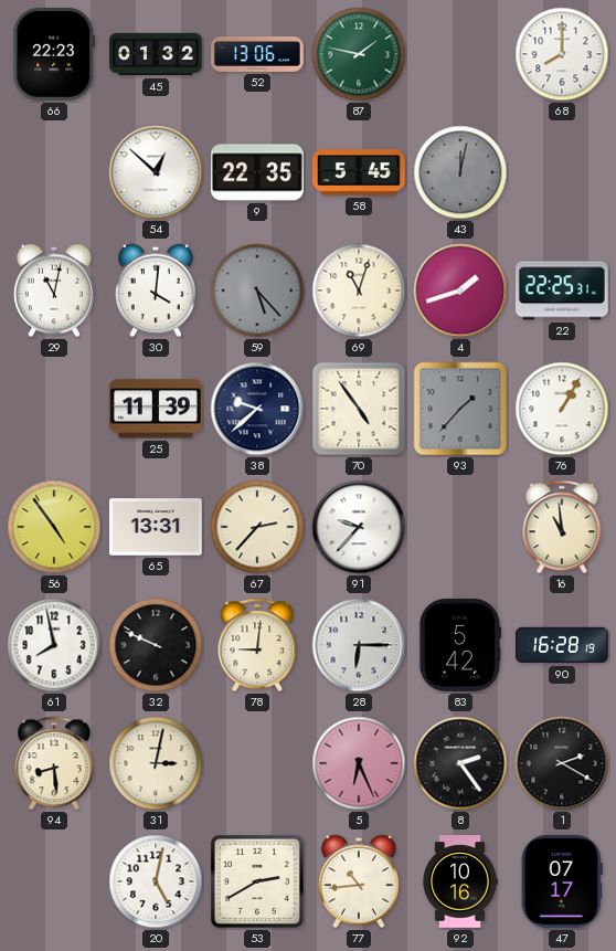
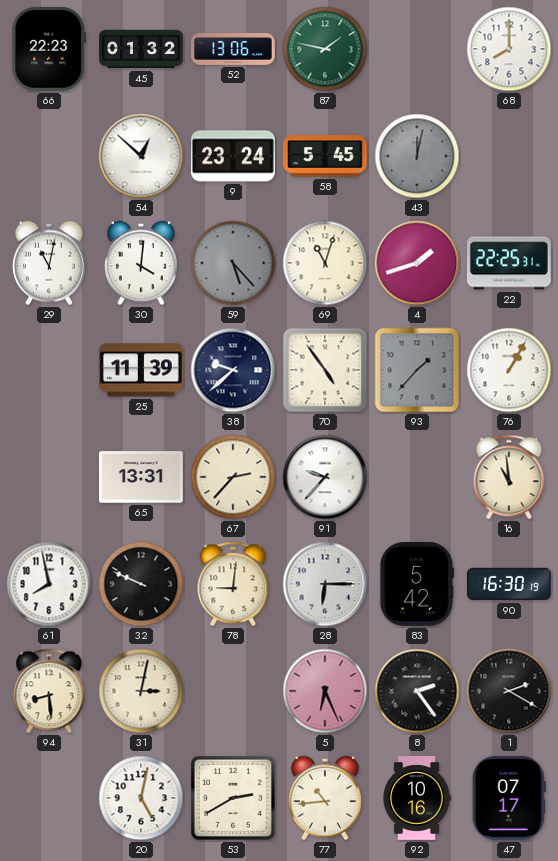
9: 22:35 -> 23:24 (234, 156)
56: 4:54 -> none (54, 527)
90: 16:28 -> 16:30 (510, 584)
